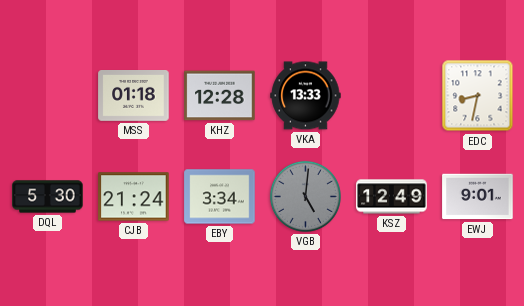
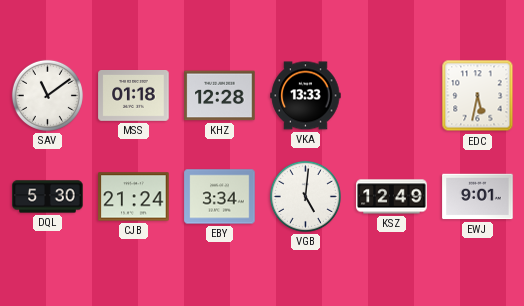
SAV: none -> 11:09 (47, 95)
EDC: 8:32 -> 5:32 (478, 96)
VGB dial: grey -> white (305, 196)
